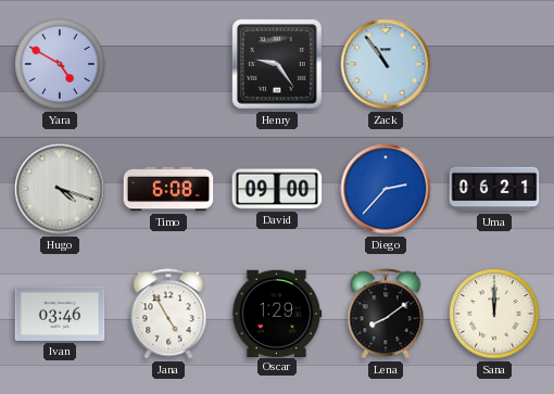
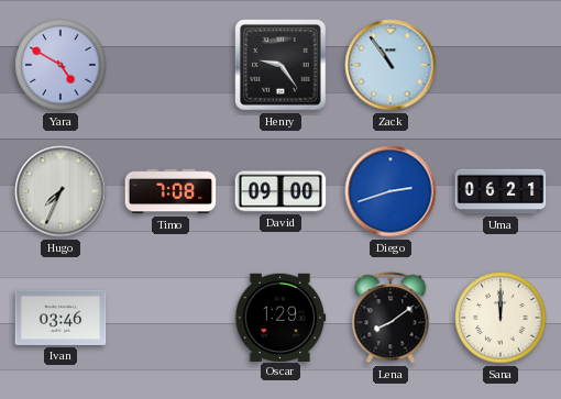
Hugo: 4:18 -> 7:34 (61, 191)
Timo: 6:08 -> 7:08 (170, 191)
Diego: 2:37 -> 2:42 (391, 191)
Jana: 4:55 -> none (168, 314)
